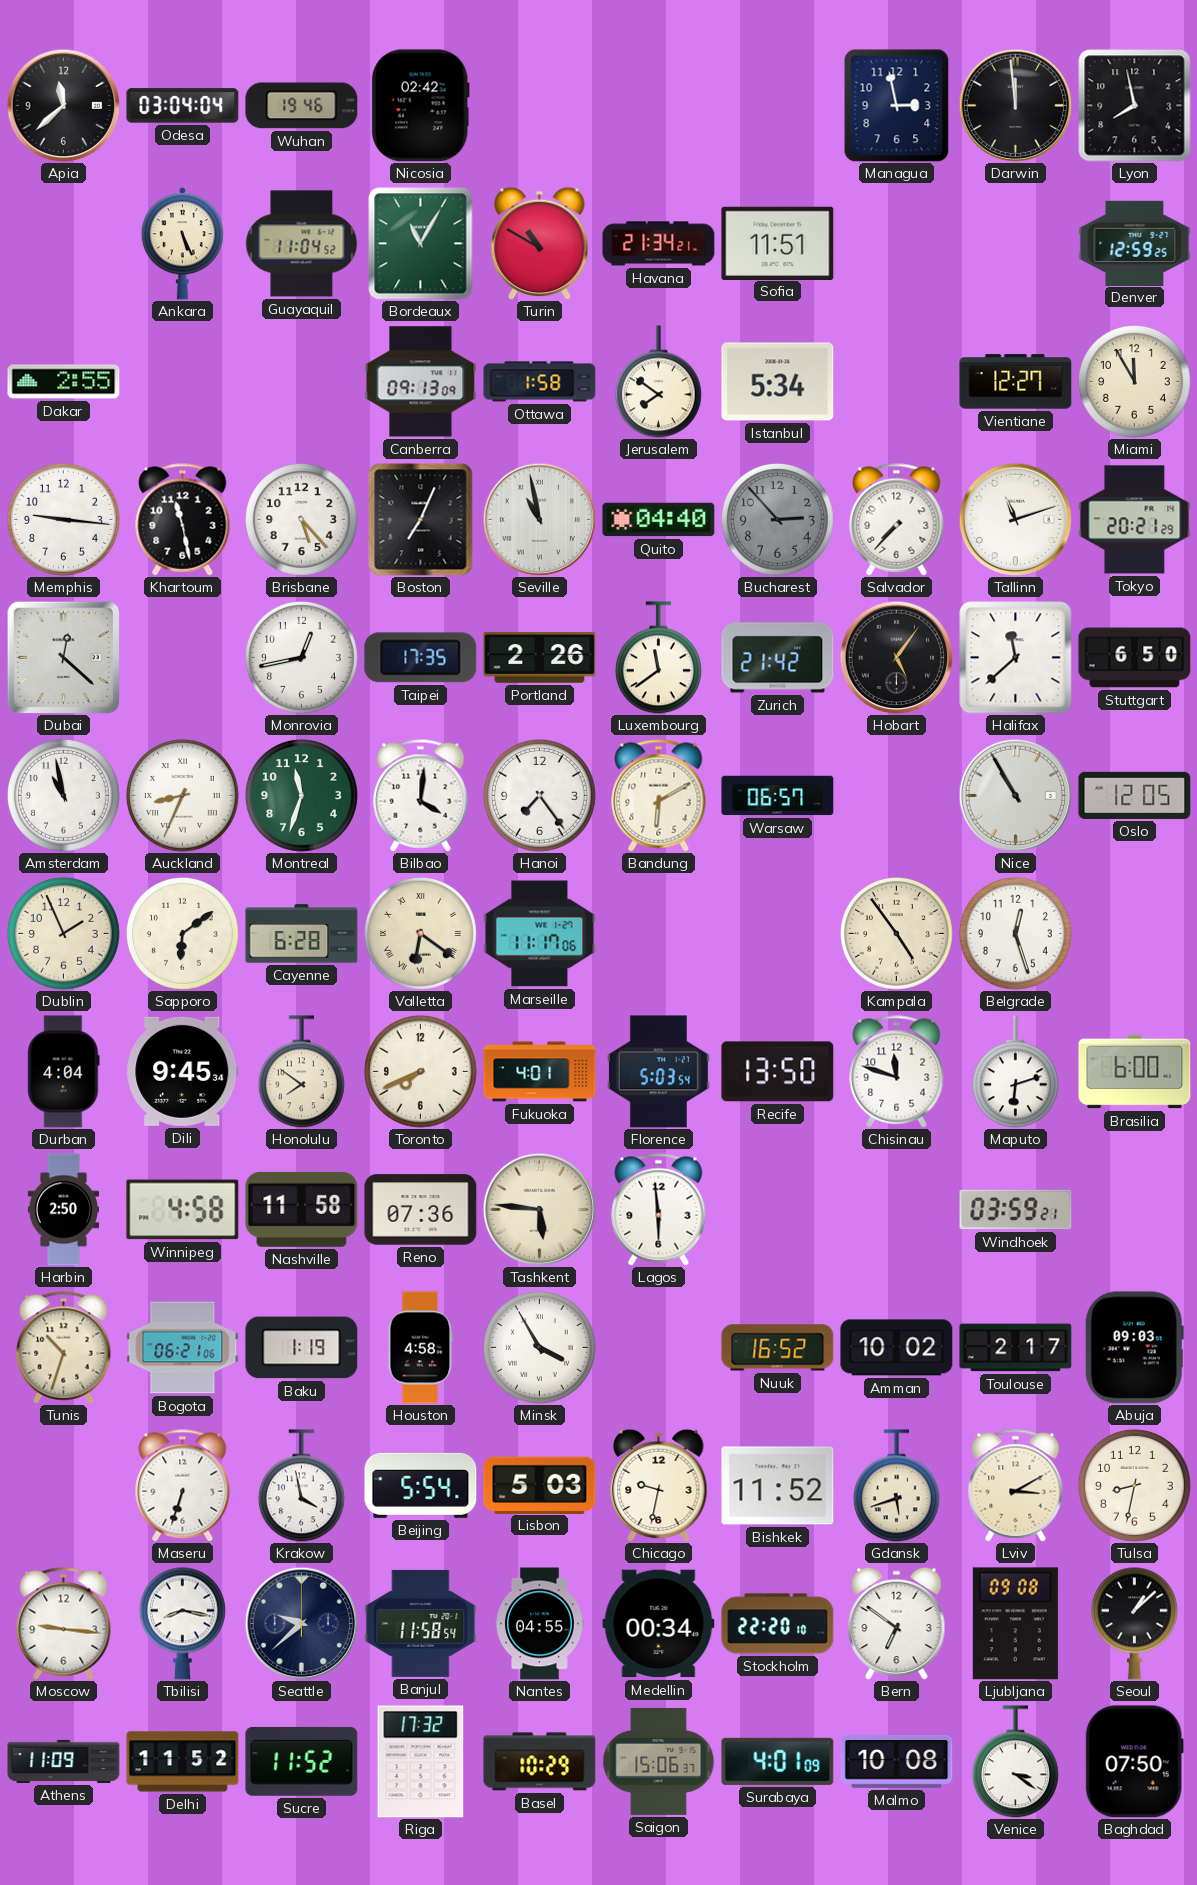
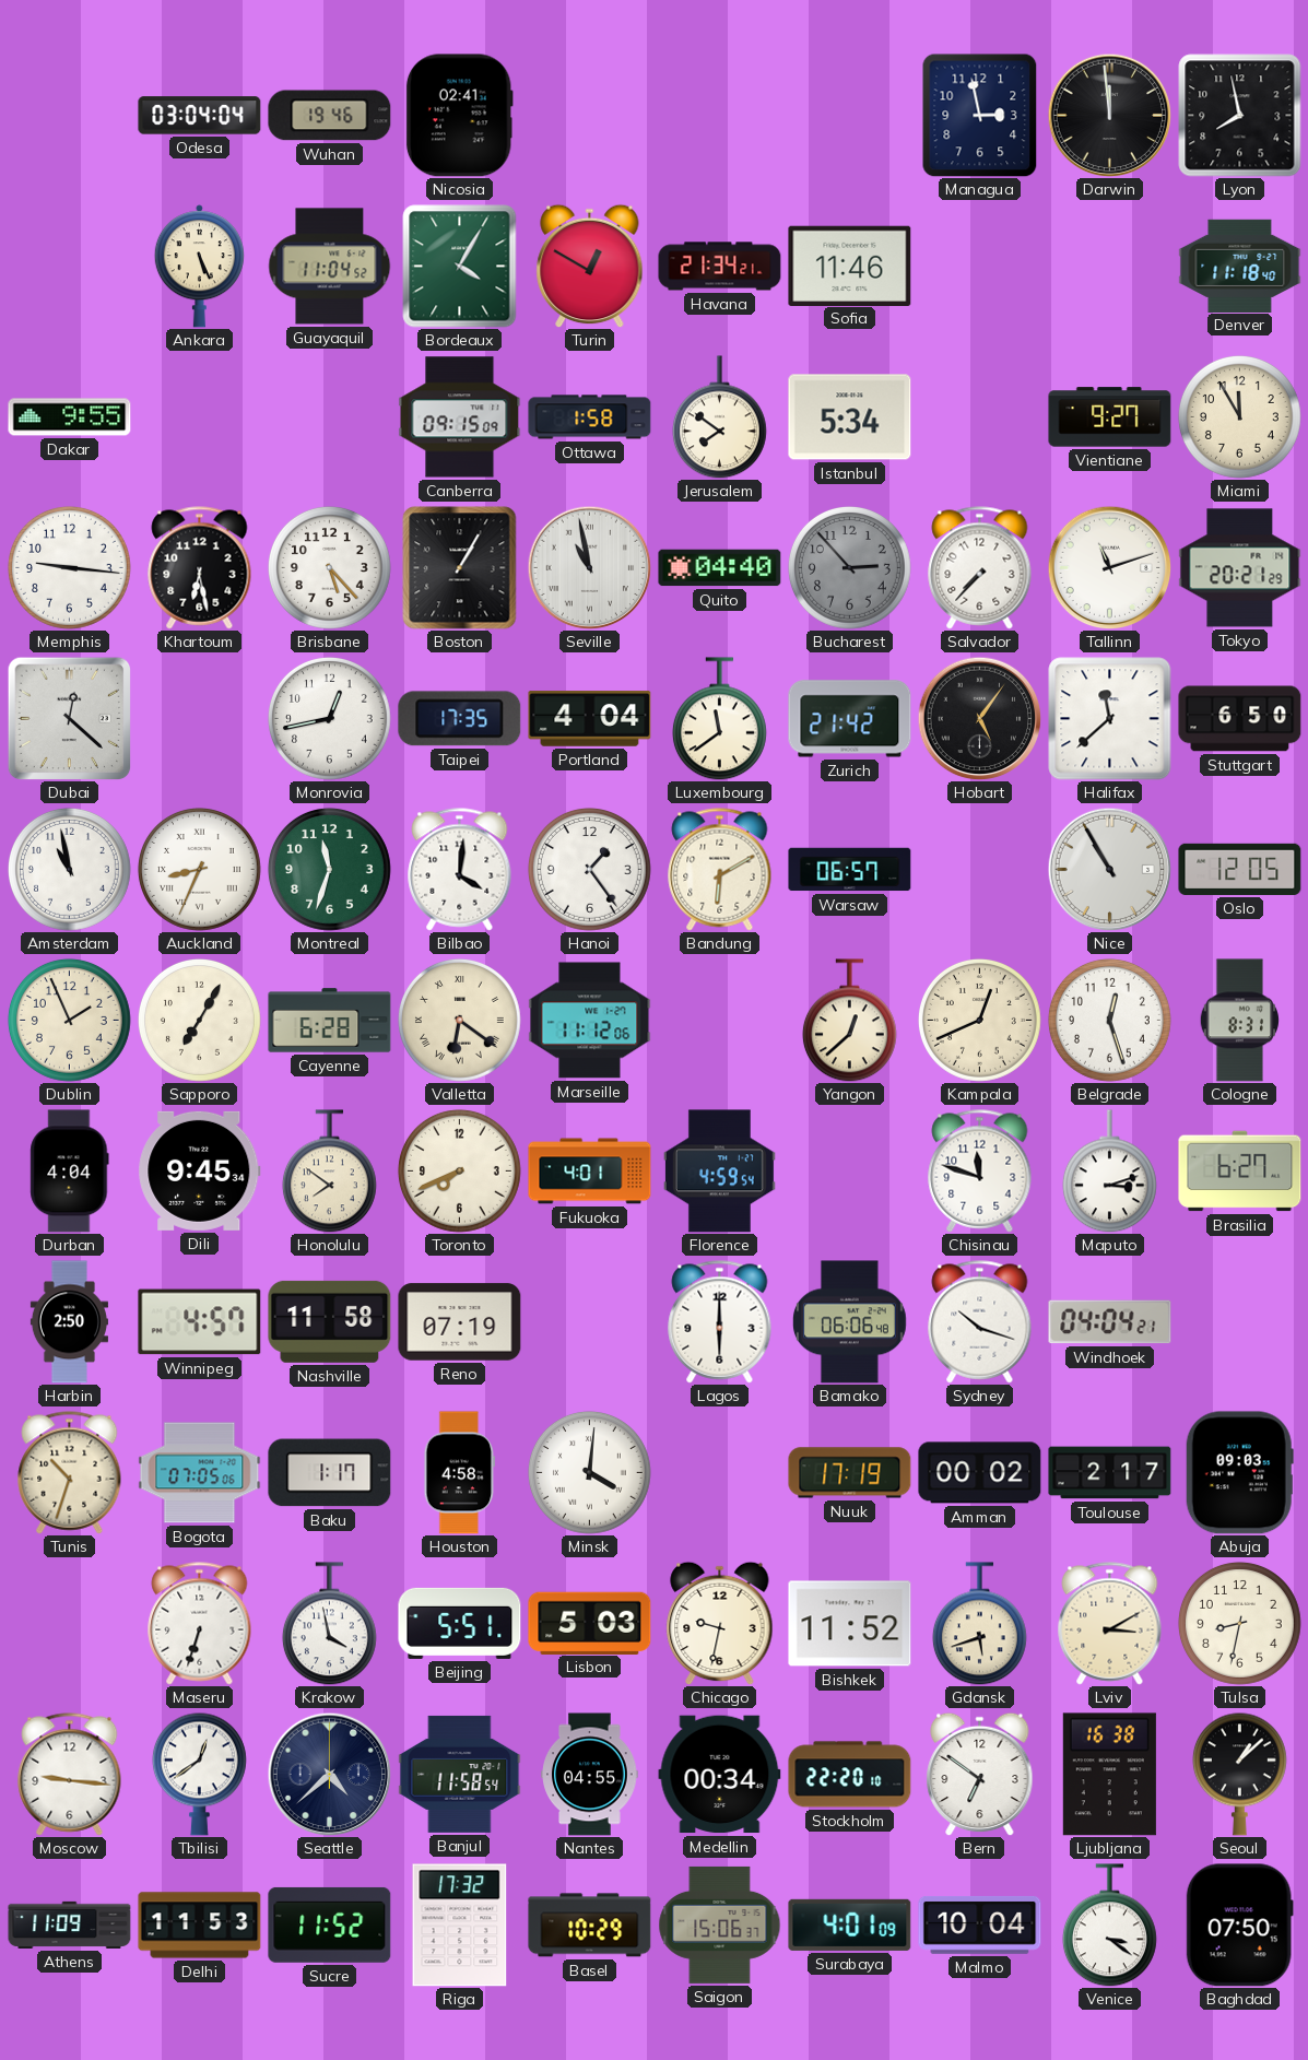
Apia: 11:38 -> none (63, 105)
Nicosia: 02:42 -> 02:41 (459, 116)
Bordeaux: 11:05 -> 4:05 (460, 267)
Turin: 10:50 -> 12:50 (590, 266)
Sofia: 11:51 -> 11:46 (850, 266)
Denver: 12:59 -> 11:18 (1240, 266)
Dakar: 2:55 -> 9:55 (70, 417)
Canberra: 09:13 -> 09:15 (460, 417)
Vientiane: 12:27 -> 9:27 (1110, 417)
Khartoum: 11:28 -> 6:28 (200, 568)
Boston: 7:04 -> 1:05 (460, 568)
Portland: 2:26 -> 4:04 (590, 719)
Hanoi: 7:24 -> 1:24 (589, 869)
Sapporo: 6:09 -> 7:05 (199, 1020)
Marseille: 11:17 -> 11:12 (590, 1021)
Yangon: none -> 12:38 (849, 1021)
Kampala: 4:54 -> 12:41 (979, 1020)
Cologne: none -> 8:31 (1239, 1021)
Florence: 5:03 -> 4:59 (719, 1172)
Recife: 13:50 -> none (778, 1072)
Maputo: 6:12 -> 3:12 (1109, 1172)
Brasilia: 6:00 -> 6:27 (1240, 1172)
Winnipeg: 4:58 -> 4:57 (200, 1322)
Reno: 07:36 -> 07:19 (460, 1322)
Tashkent: 5:46 -> none (539, 1209)
Lagos: 5:59 -> 6:00 (720, 1322)
Bamako: none -> 06:06 (849, 1322)
Sydney: none -> 10:18 (980, 1322)
Windhoek: 03:59 -> 04:04 (1110, 1322)
Bogota: 06:21 -> 07:05 (200, 1473)
Baku: 1:19 -> 1:17 (330, 1473)
Minsk: 3:55 -> 4:01 (589, 1472)
Nuuk: 16:52 -> 17:19 (850, 1473)
Amman: 10:02 -> 00:02 (980, 1473)
Beijing: 5:54 -> 5:51 (460, 1623)
Tbilisi: 8:17 -> 12:39 (199, 1774)
Seattle: 9:38 -> 4:38 (329, 1774)
Ljubljana: 09:08 -> 16:38 (1109, 1775)
Delhi: 11:52 -> 11:53 (200, 1926)
Malmo: 10:08 -> 10:04 (980, 1924)
